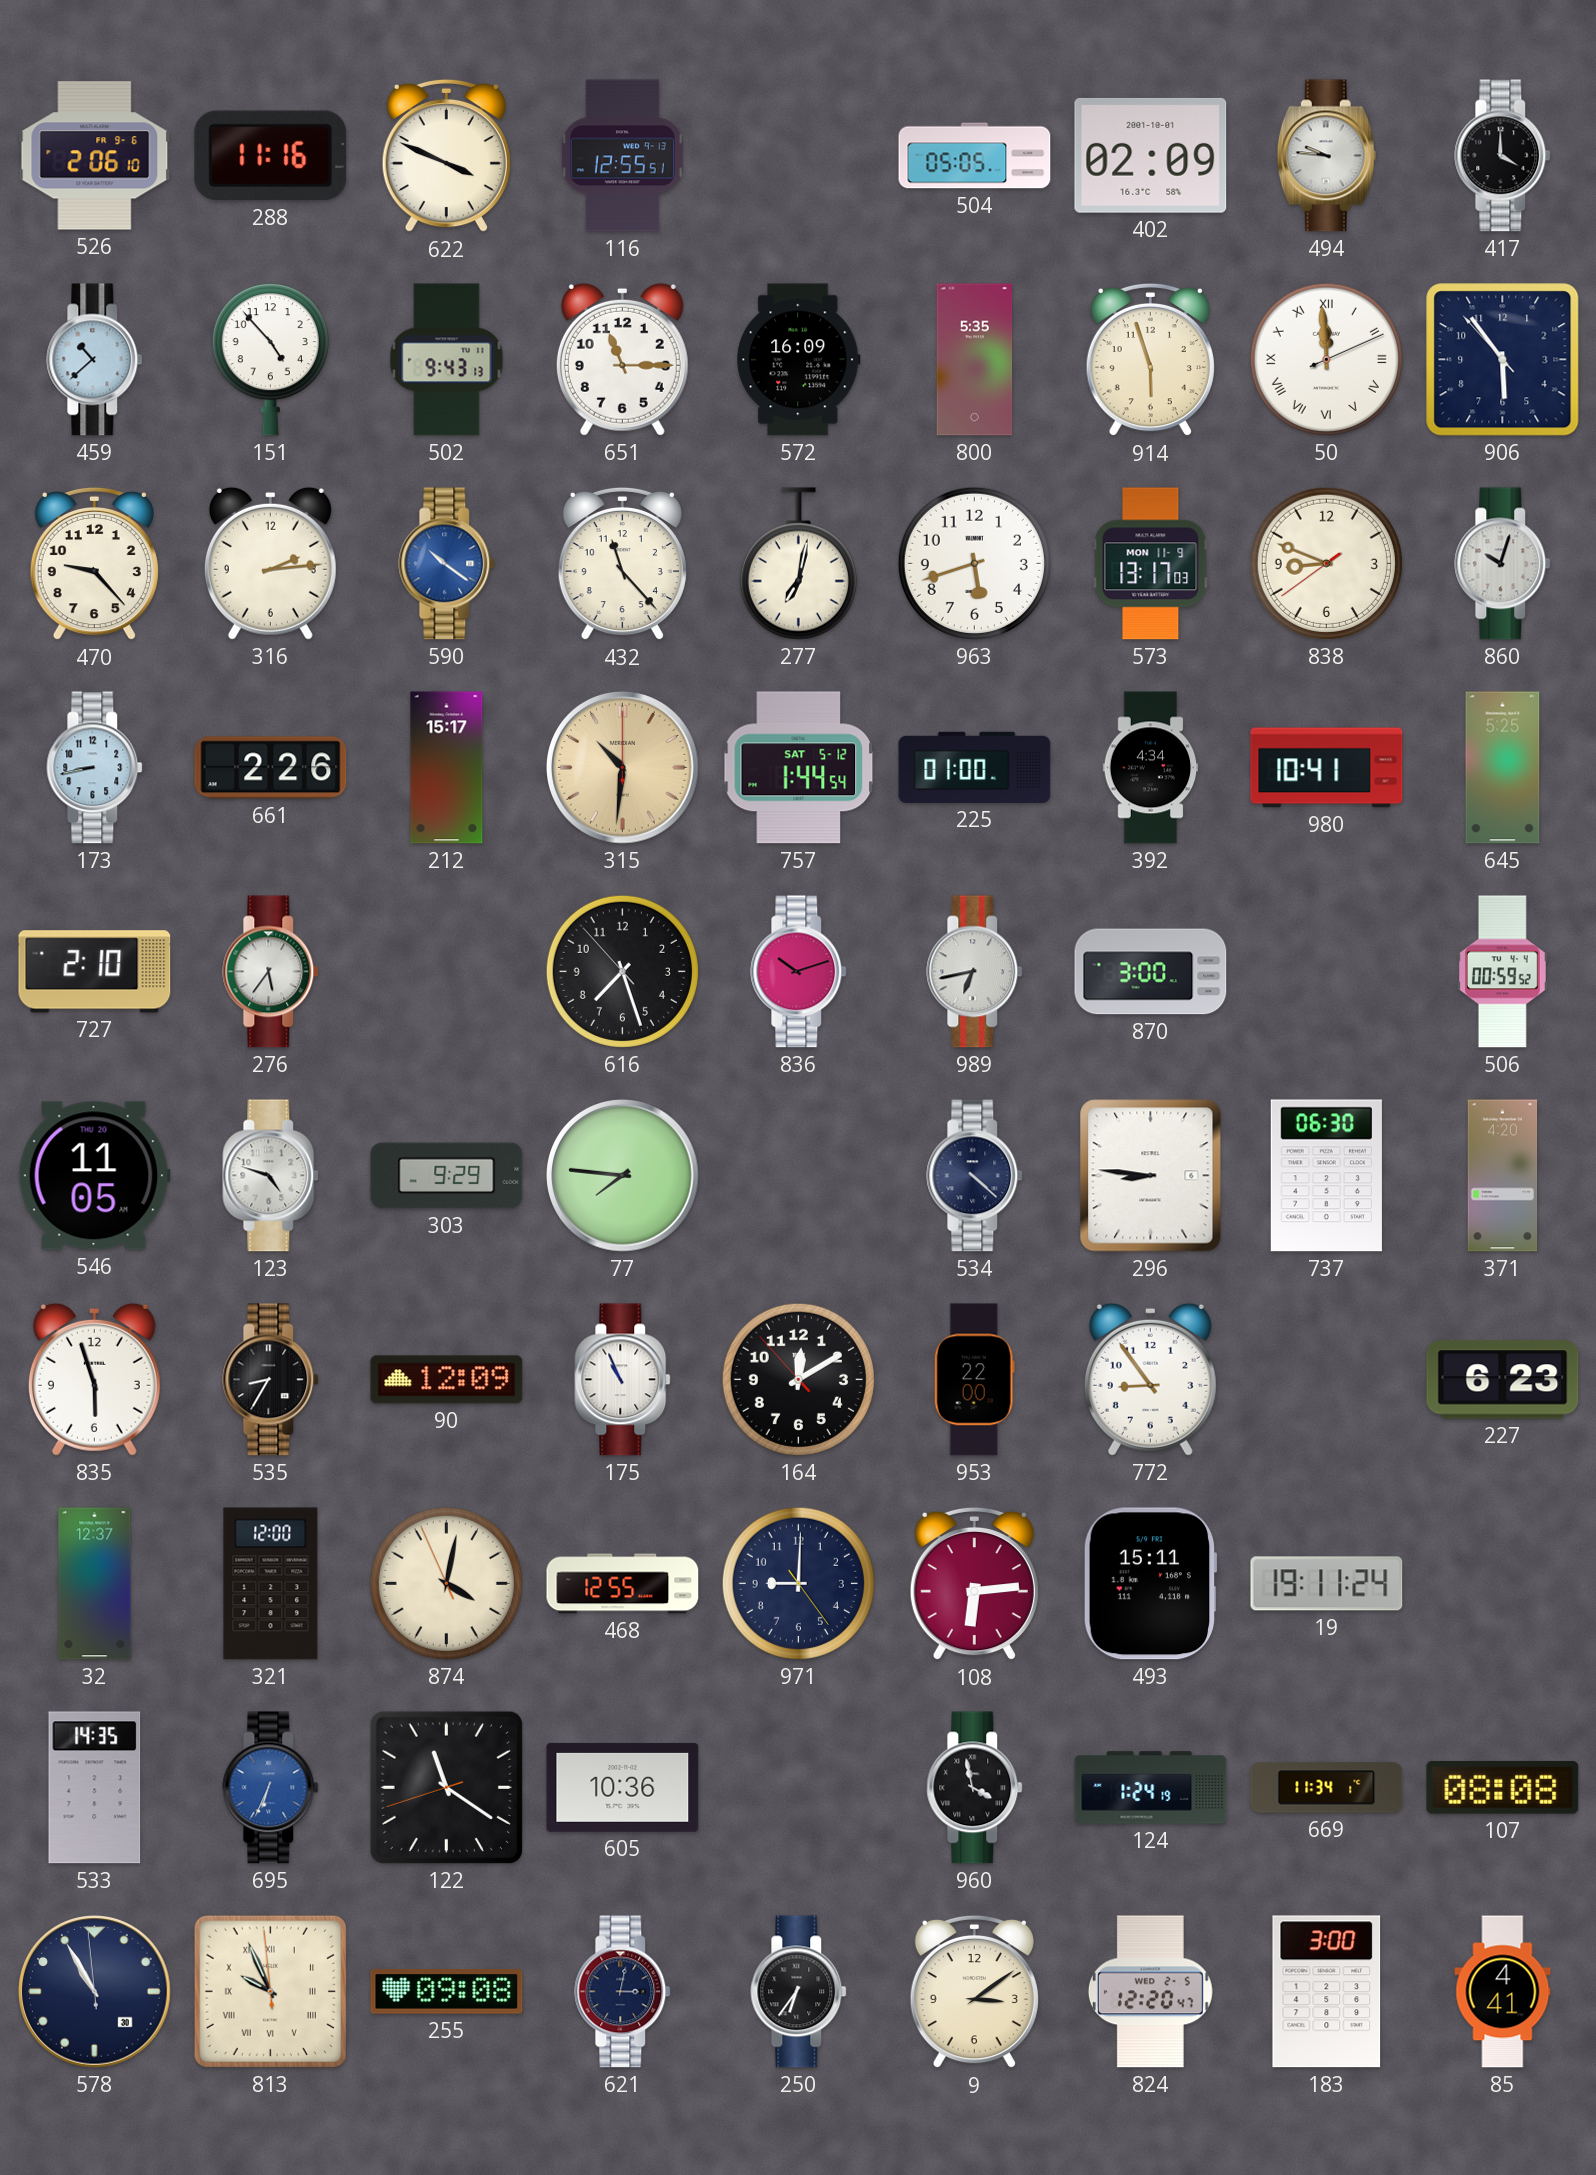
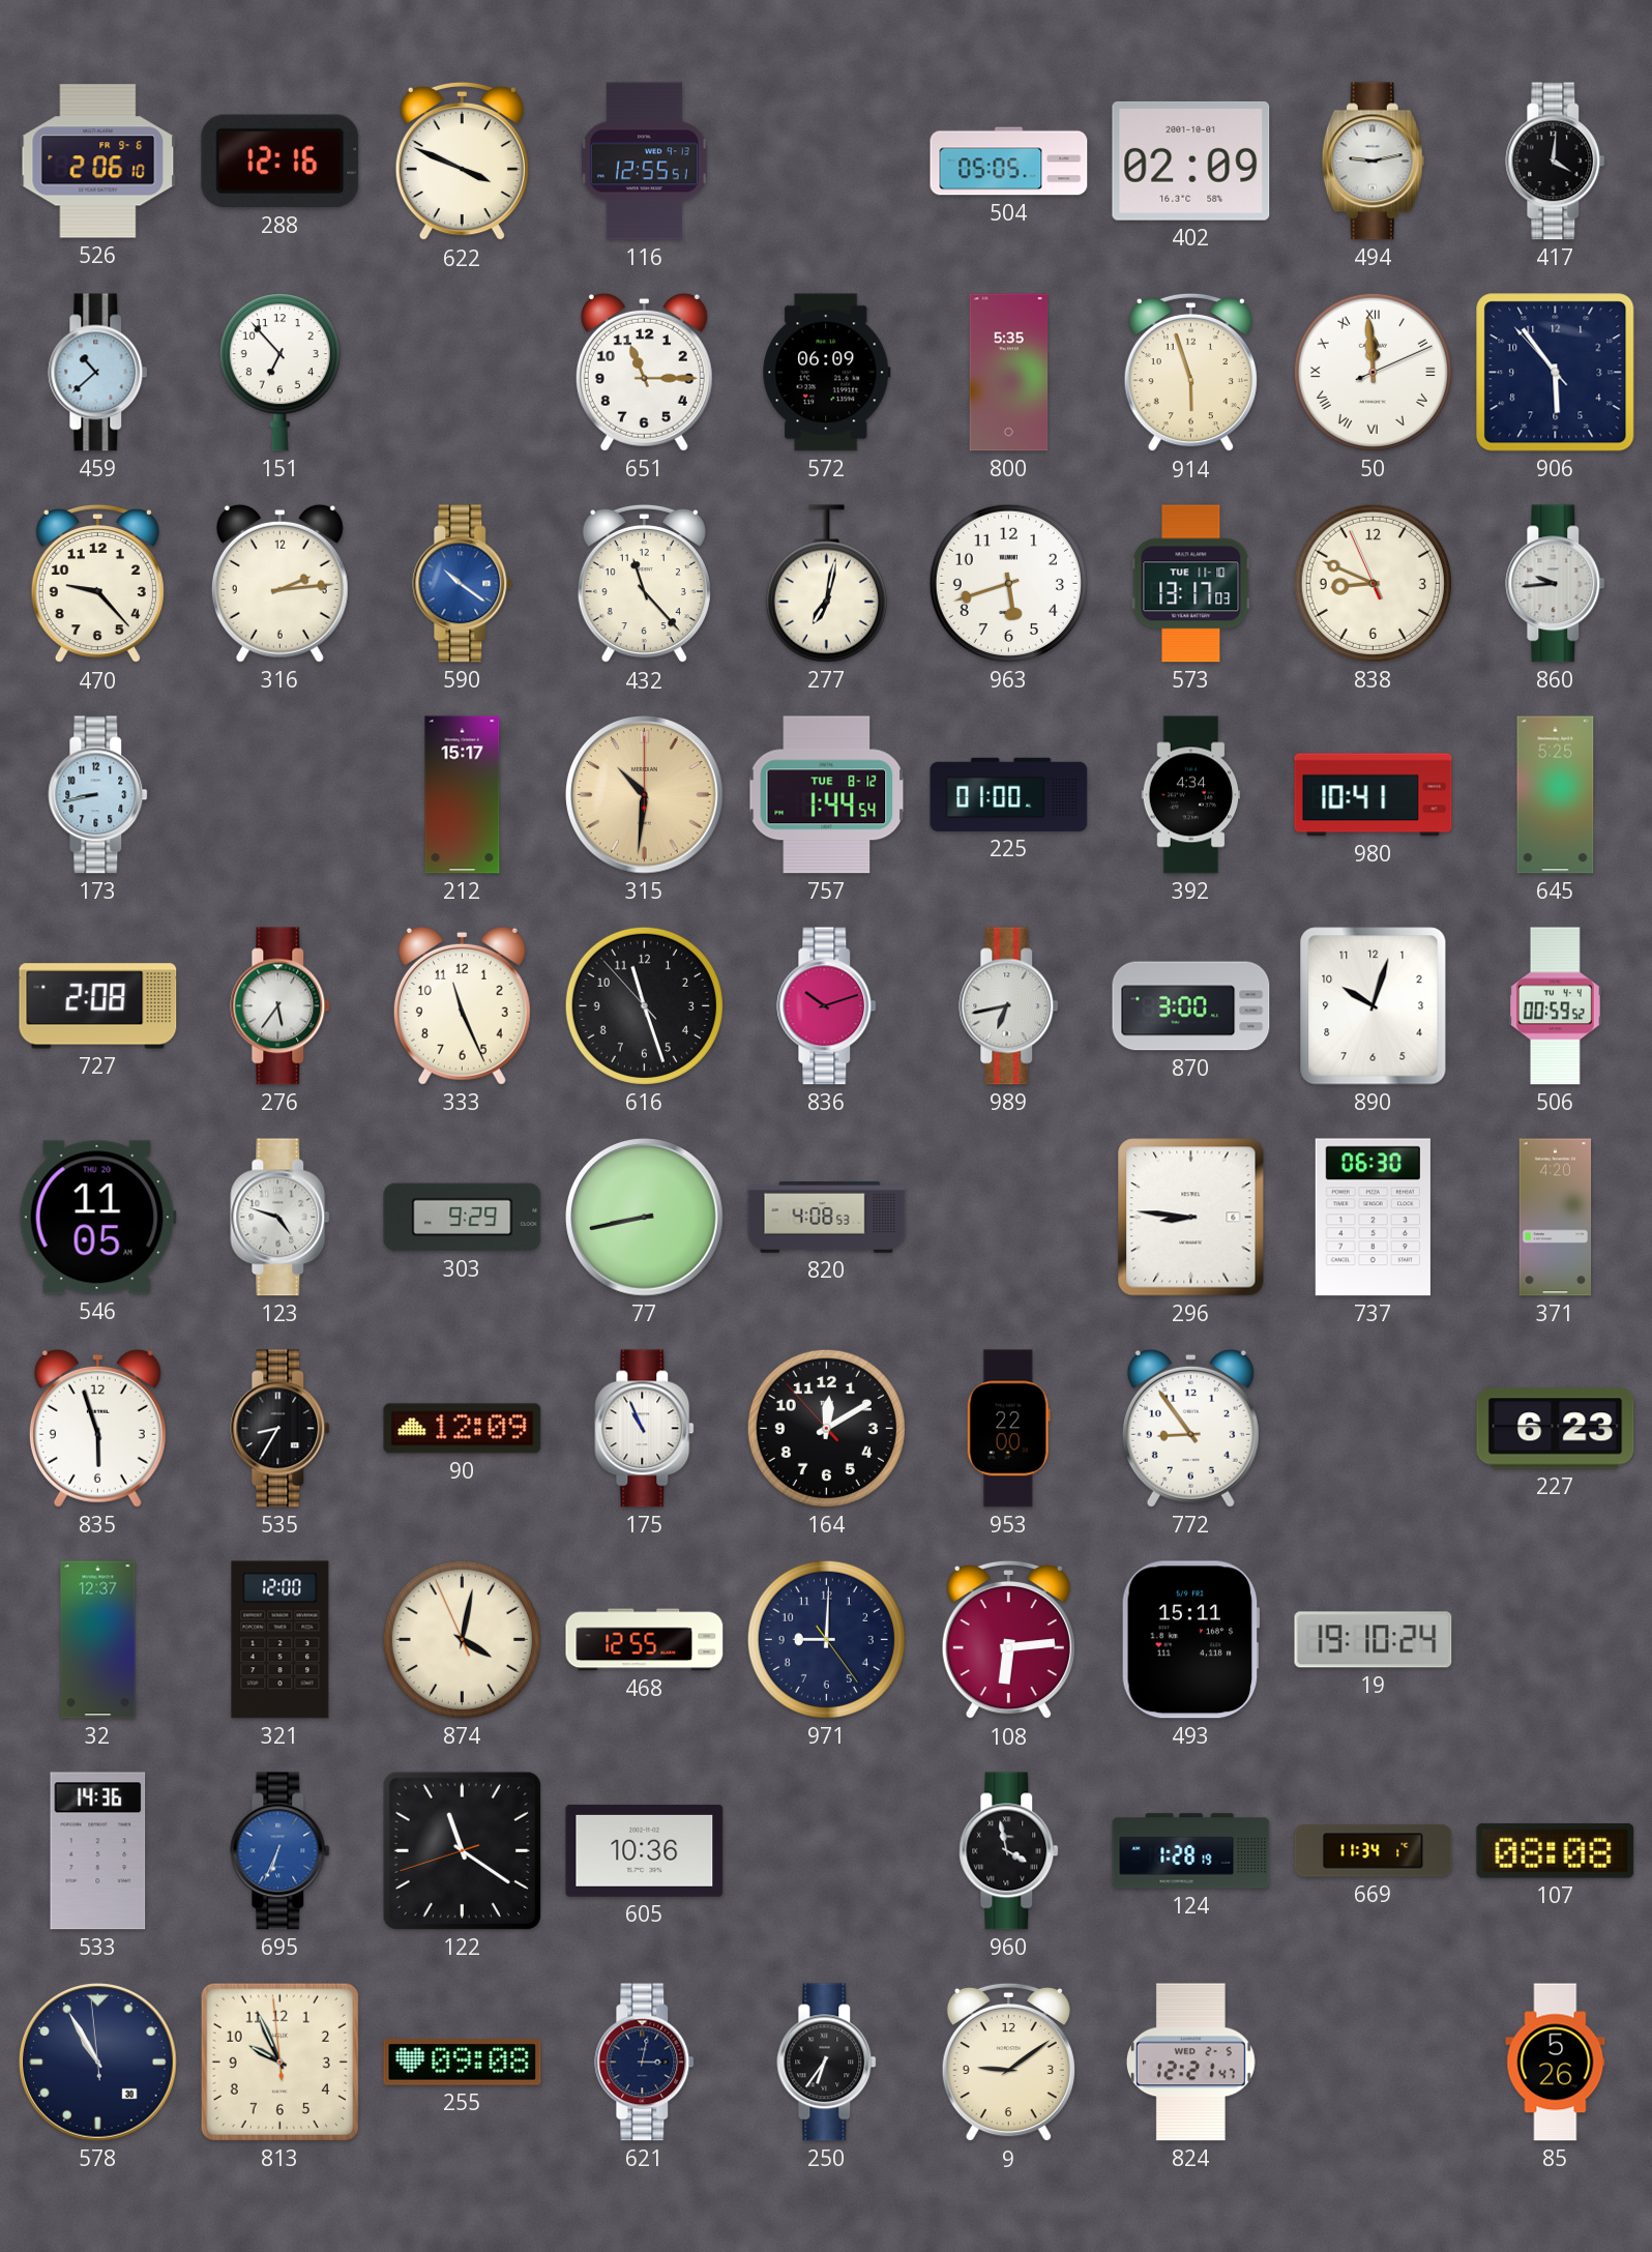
288: 11:16 -> 12:16 (281, 162)
494: 9:46 -> 9:13 (1373, 162)
417: 4:00 -> 4:01 (1556, 162)
151: 4:53 -> 6:53 (279, 373)
502: 9:43 -> none (447, 360)
572: 16:09 -> 06:09 (827, 373)
573 date: MON 11-9 -> TUE 11-10 (1191, 584)
838: 8:48:39 -> 8:48:56 (1373, 583)
860: 10:03 -> 9:44 (1556, 584)
661: 2:26 -> none (271, 768)
757 date: SAT 5-12 -> TUE 8-12 (827, 795)
727: 2:10 -> 2:08 (98, 1006)
333: none -> 11:26 (462, 1005)
616: 7:26 -> 11:26 (644, 1005)
890: none -> 10:03 (1374, 1006)
77: 7:46 -> 8:43 (645, 1218)
820: none -> 4:08 (827, 1218)
534: 4:22 -> none (975, 1176)
19: 19:11 -> 19:10 (1374, 1640)
533: 14:35 -> 14:36 (98, 1851)
124: 1:24 -> 1:28 (1191, 1851)
813 numerals: Roman -> Arabic (279, 2061)
9: 3:09 -> 9:09 (1008, 2063)
824: 12:20 -> 12:21 (1190, 2063)
183: 3:00 -> none (1327, 1992)
85: 4:41 -> 5:26 (1556, 2063)
